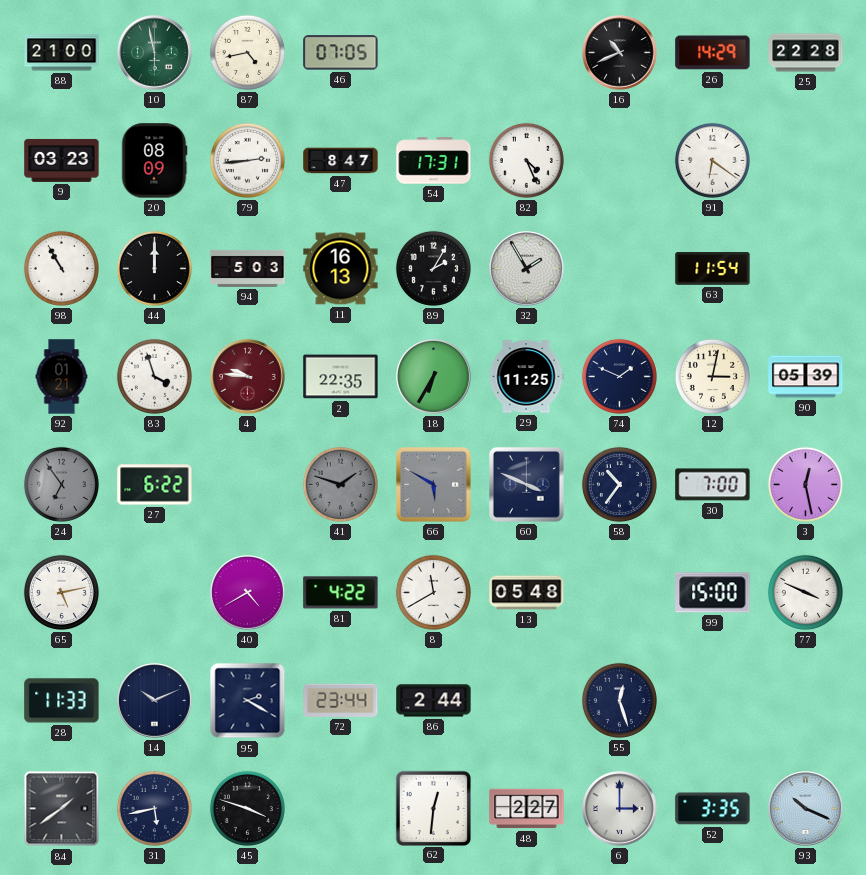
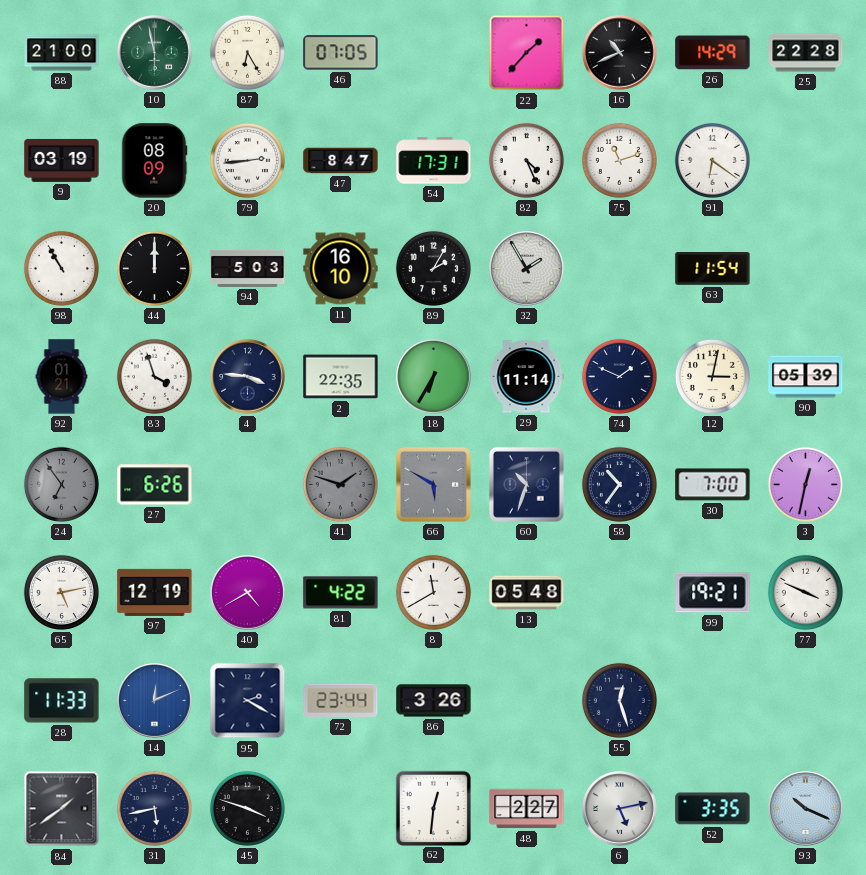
87: 4:43 -> 6:25 (247, 52)
22: none -> 1:37 (527, 53)
9: 03:23 -> 03:19 (62, 160)
75: none -> 11:12 (619, 160)
11: 16:13 -> 16:10 (341, 269)
4: 9:46 -> 3:46 (248, 377)
4 dial: burgundy -> navy (248, 377)
29: 11:25 -> 11:14 (526, 377)
27: 6:22 -> 6:26 (155, 485)
60: 3:49 -> 10:33 (526, 484)
3: 12:28 -> 12:32 (805, 484)
97: none -> 12:19 (155, 592)
99: 15:00 -> 19:21 (713, 593)
14: 10:11 -> 12:11 (155, 701)
14 dial: navy -> blue (155, 701)
86: 2:44 -> 3:26 (434, 701)
6: 3:00 -> 5:13 (620, 809)
